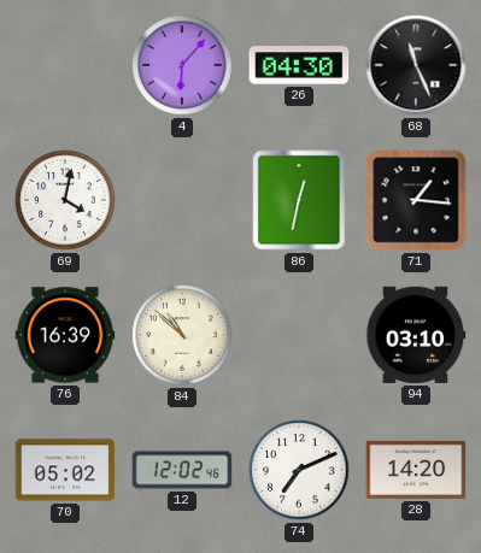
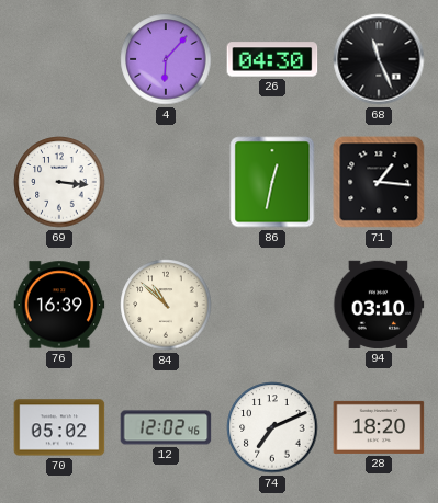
69: 4:02 -> 3:16 (59, 182)
28: 14:20 -> 18:20 (379, 427)
